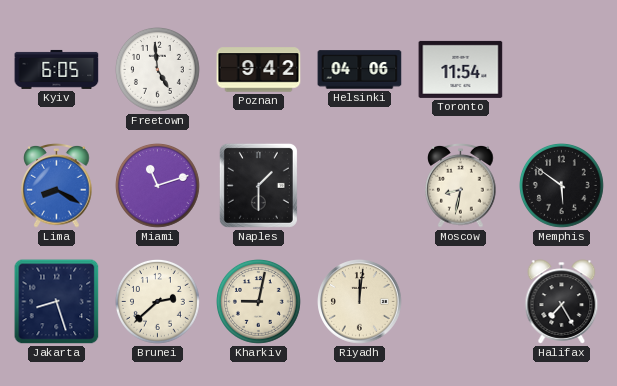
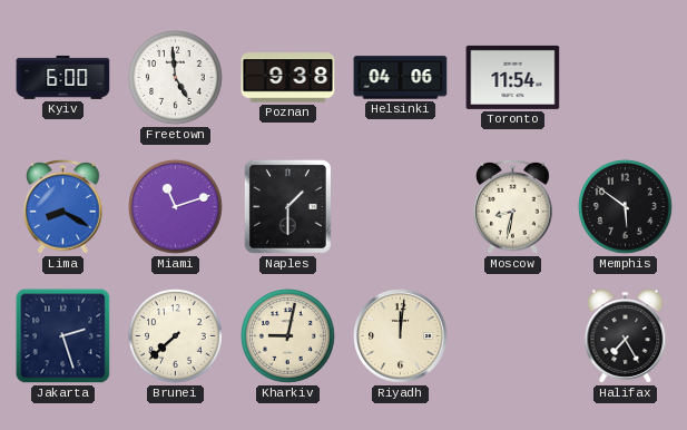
Kyiv: 6:05 -> 6:00 (63, 77)
Poznan: 9:42 -> 9:38 (288, 78)
Jakarta: 8:27 -> 2:27 (63, 336)
Brunei: 2:38 -> 7:38 (176, 336)
